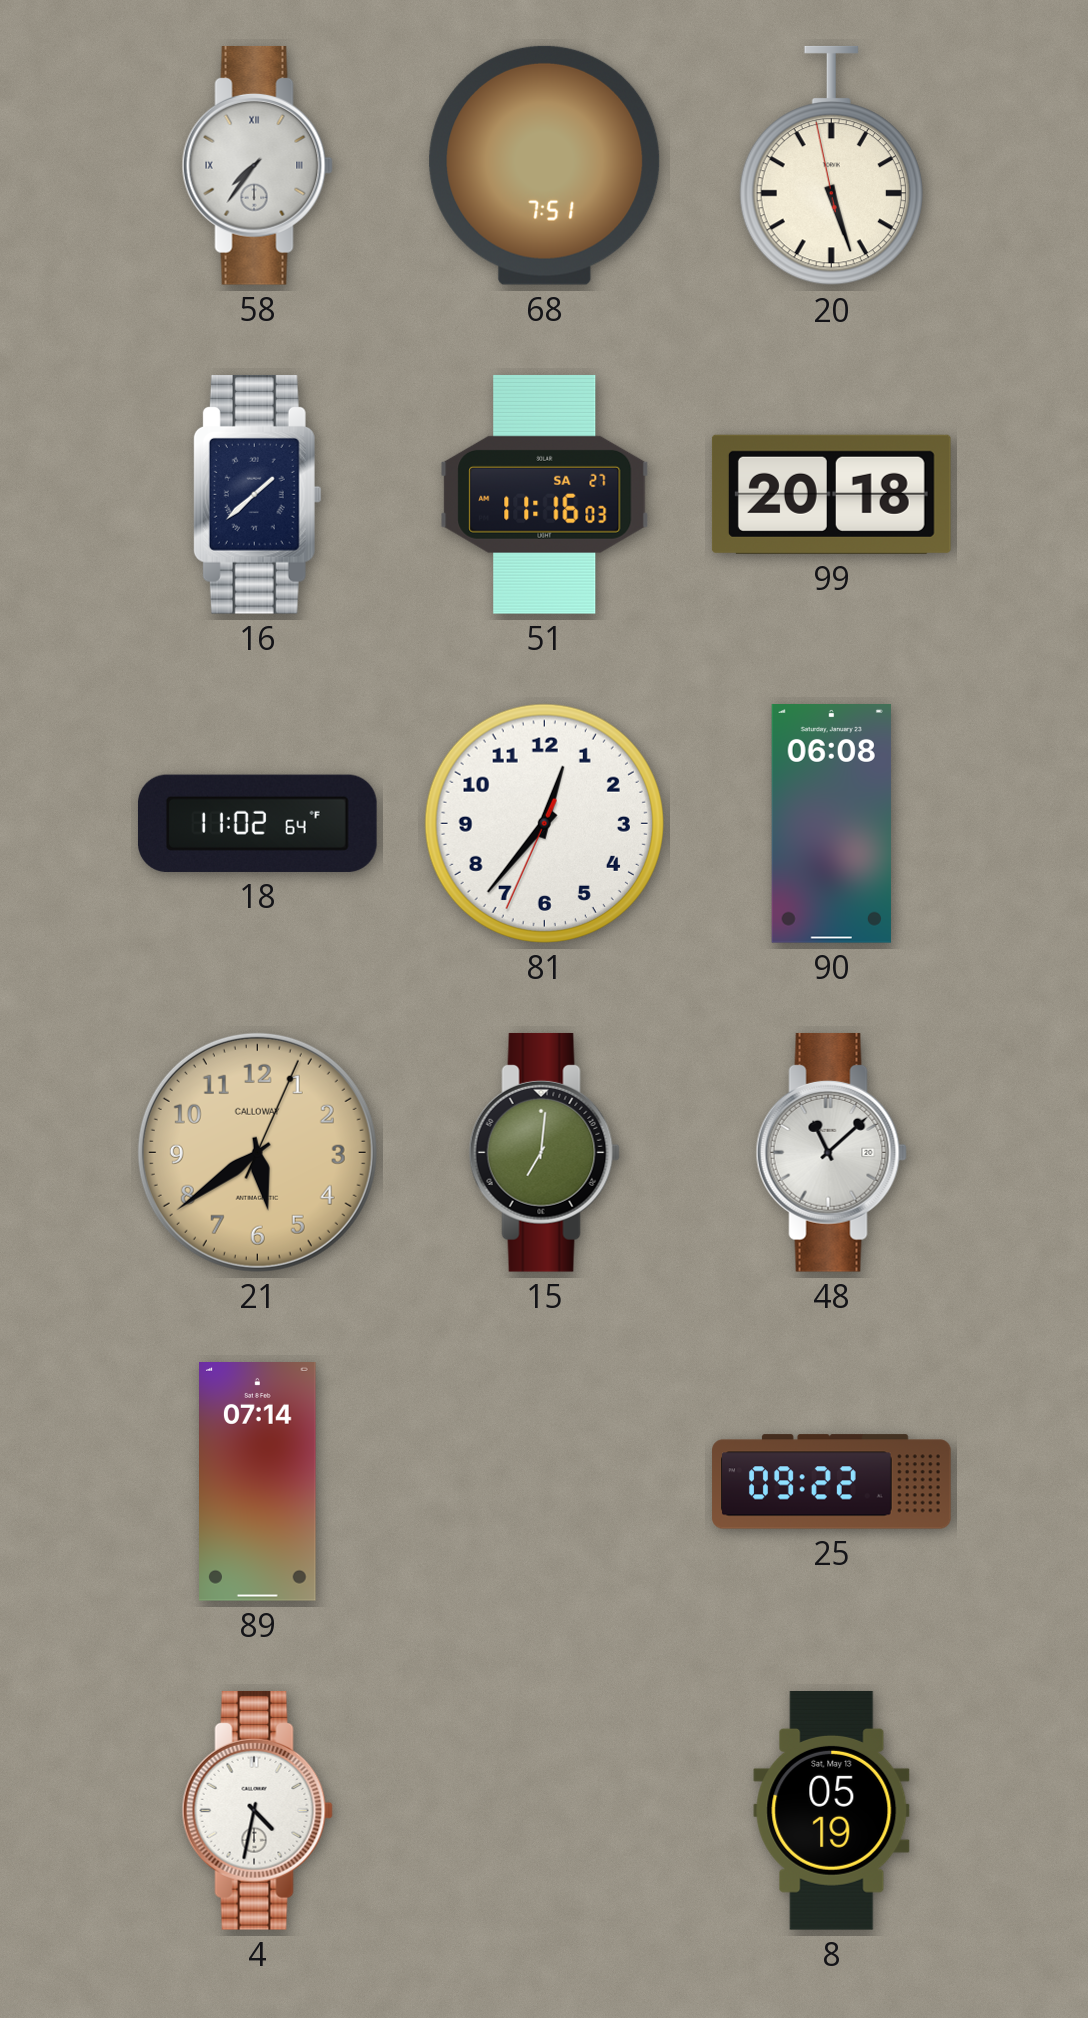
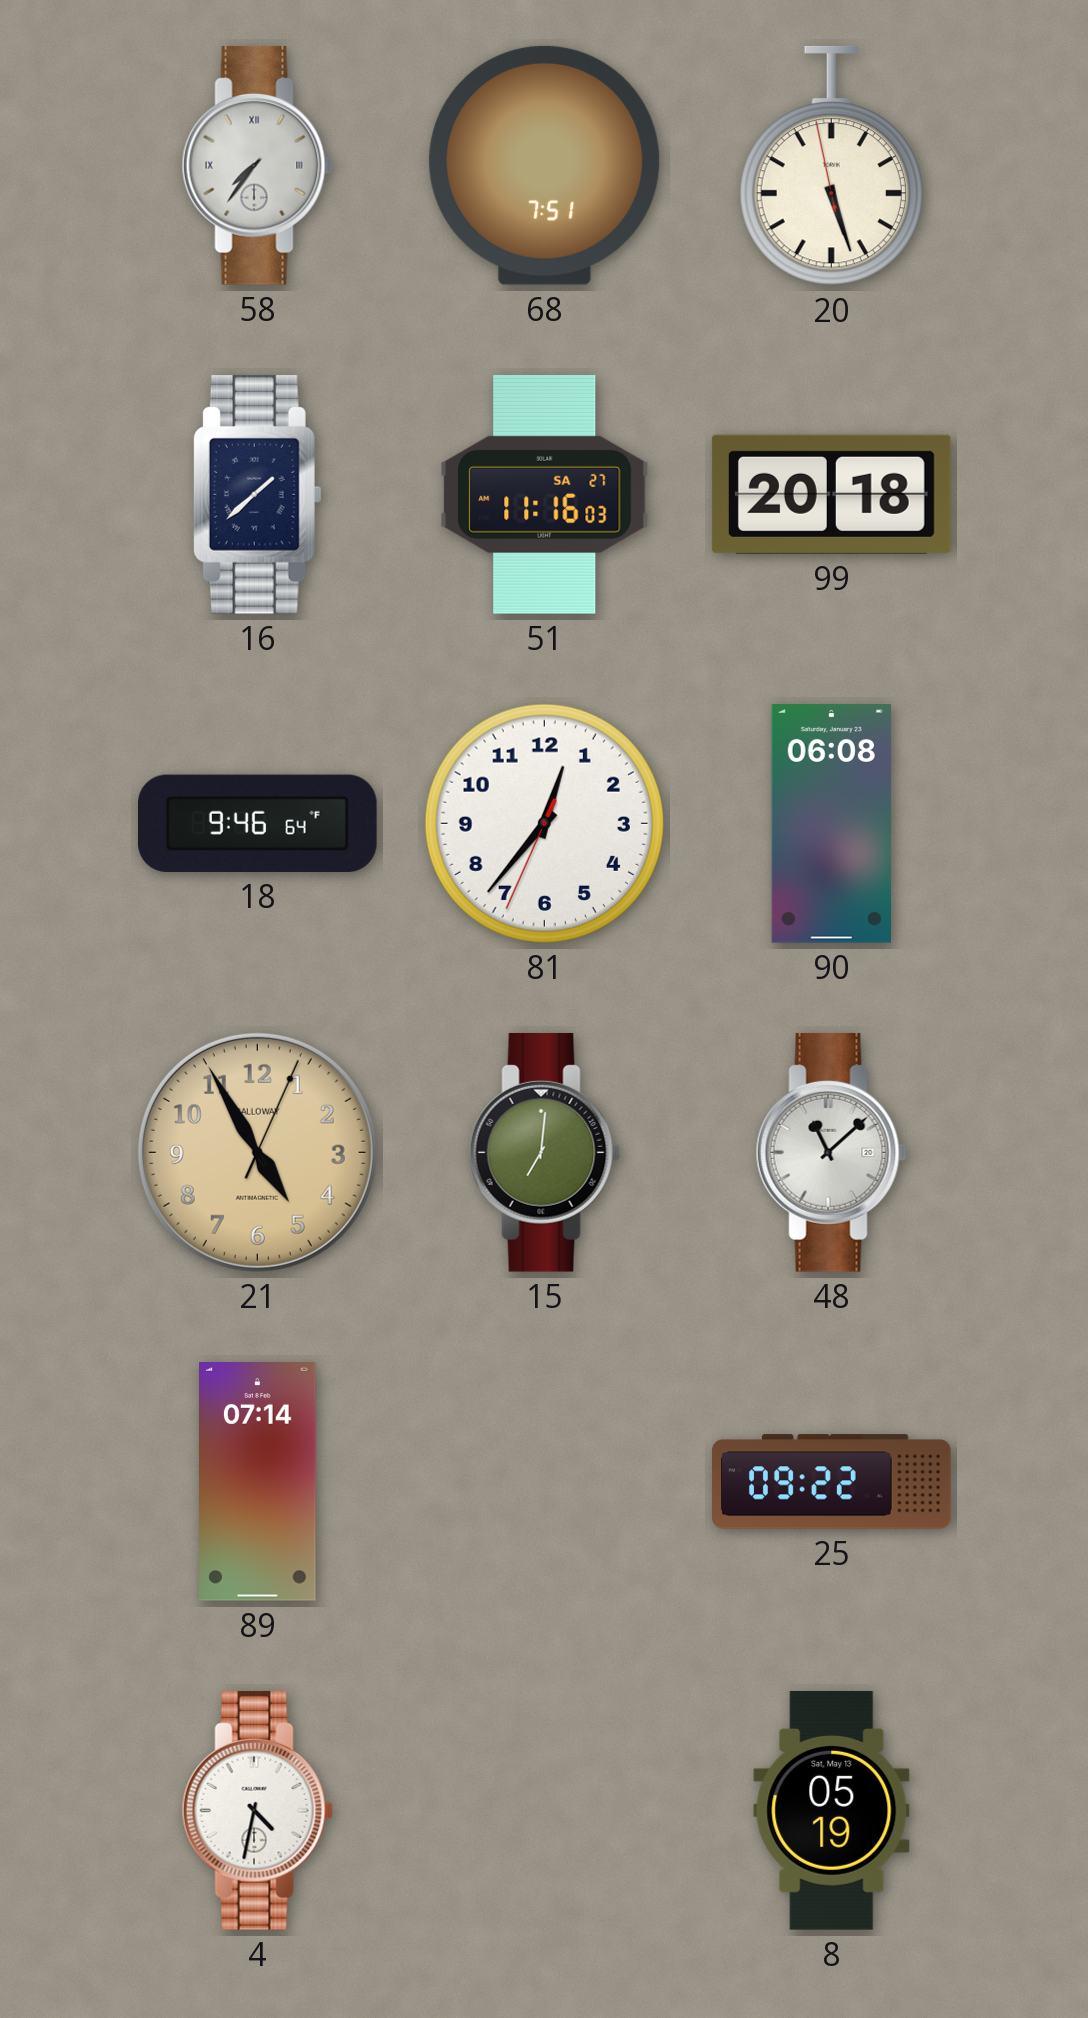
18: 11:02 -> 9:46 (257, 823)
21: 5:39 -> 4:55 (257, 1152)
